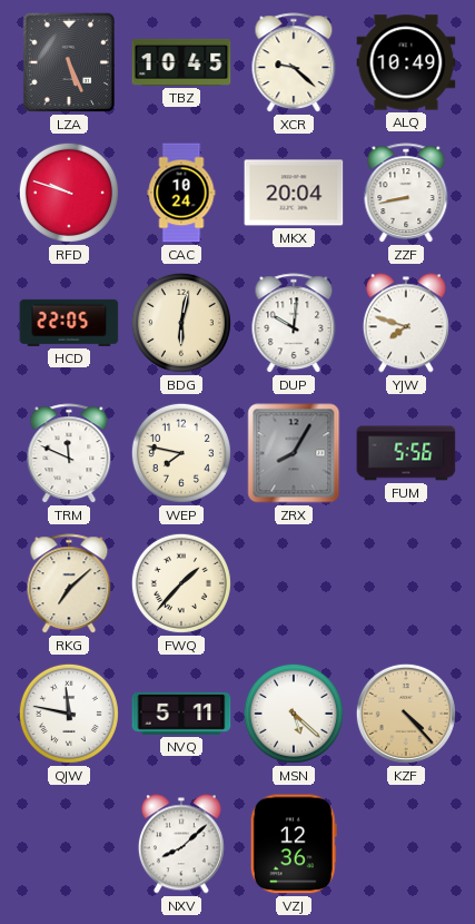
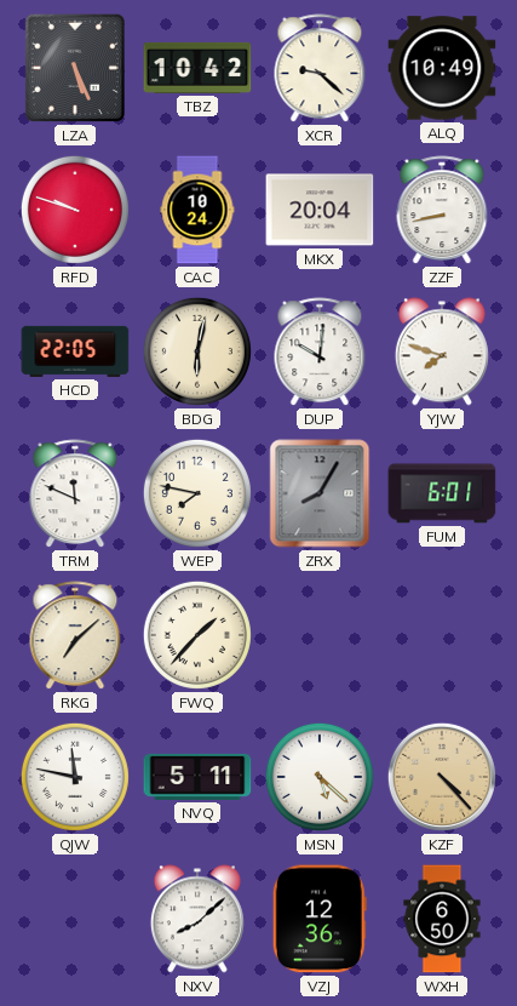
TBZ: 10:45 -> 10:42 (197, 68)
FUM: 5:56 -> 6:01 (442, 493)
WXH: none -> 6:50 (442, 919)
